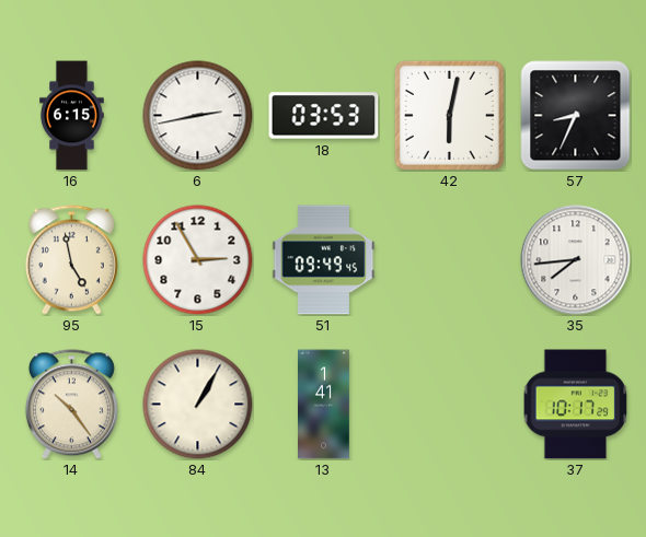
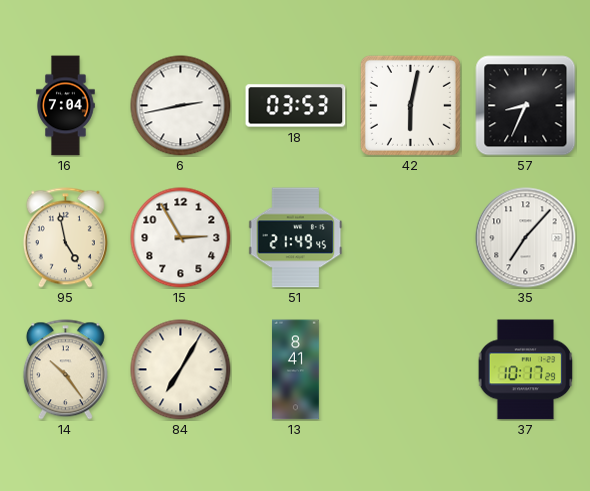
16: 6:15 -> 7:04 (66, 106)
51: 09:49 -> 21:49 (296, 238)
35: 7:44 -> 7:07 (526, 238)
84: 1:05 -> 7:05 (181, 370)
13: 1:41 -> 8:41 (296, 370)
